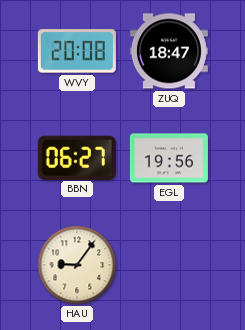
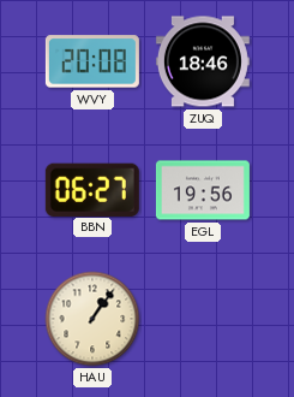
ZUQ: 18:47 -> 18:46 (203, 61)
HAU: 9:06 -> 1:06 (92, 319)
